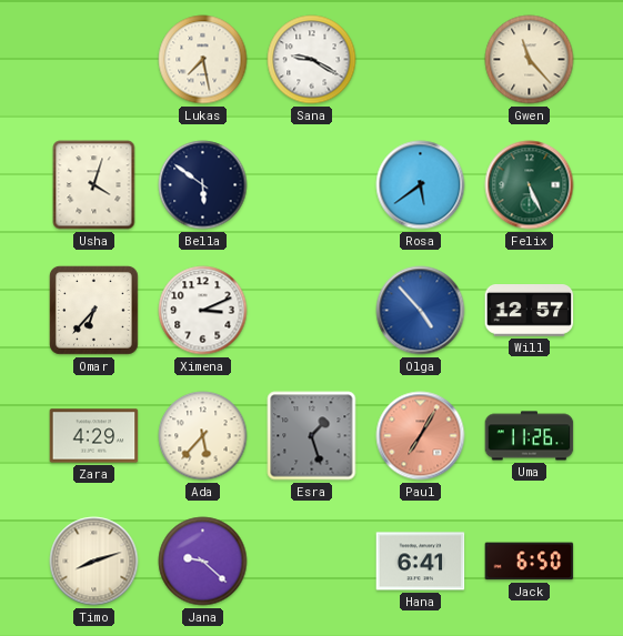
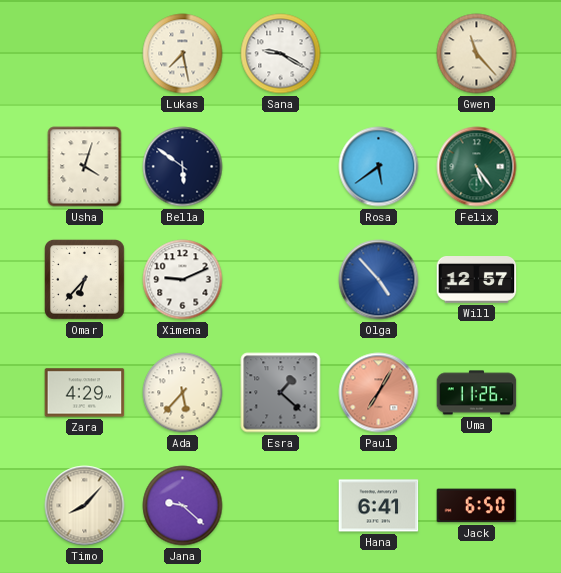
Felix: 5:26 -> 5:24 (477, 167)
Ximena: 3:11 -> 9:11 (183, 280)
Esra: 1:27 -> 1:22 (281, 393)
Timo: 8:12 -> 8:07 (85, 506)
